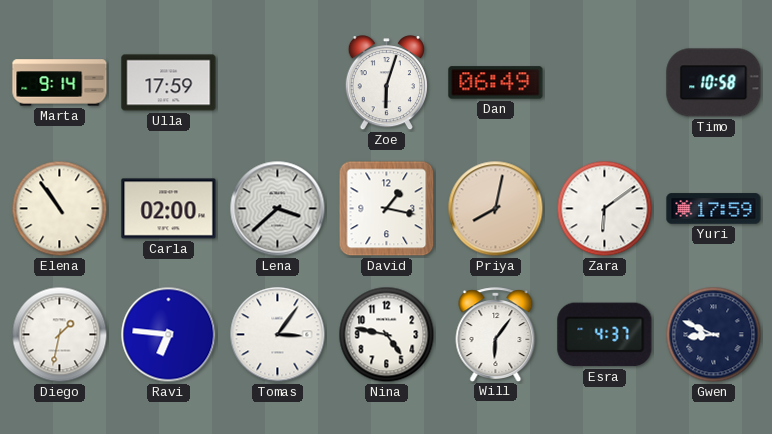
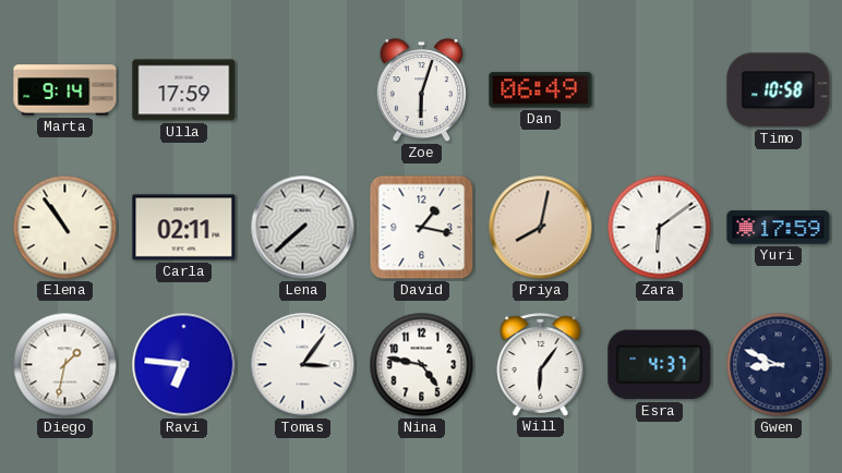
Carla: 02:00 -> 02:11 (184, 228)
Lena: 3:38 -> 7:38 (303, 228)
